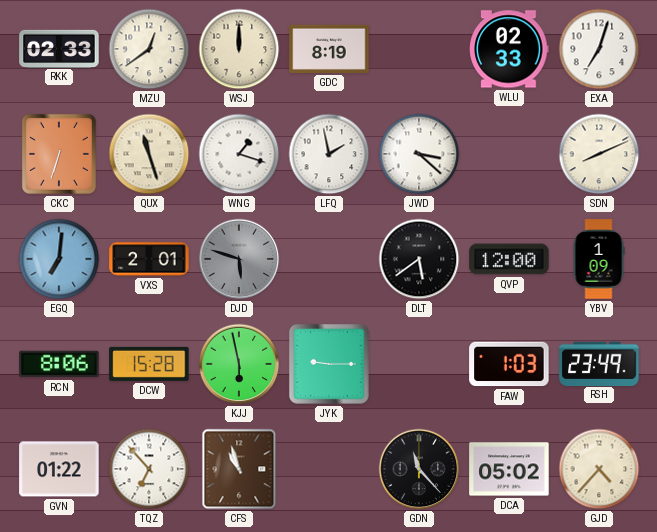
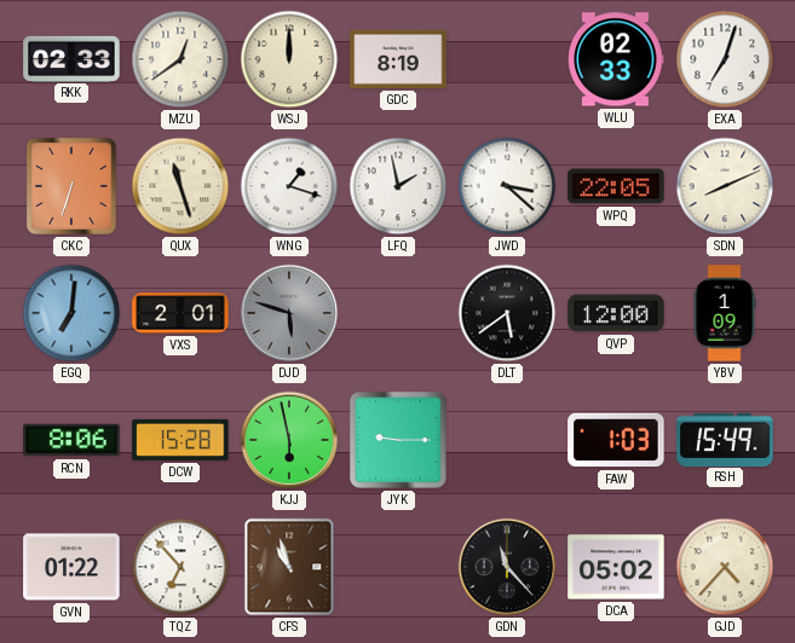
WPQ: none -> 22:05 (616, 186)
RSH: 23:49 -> 15:49 (725, 439)
